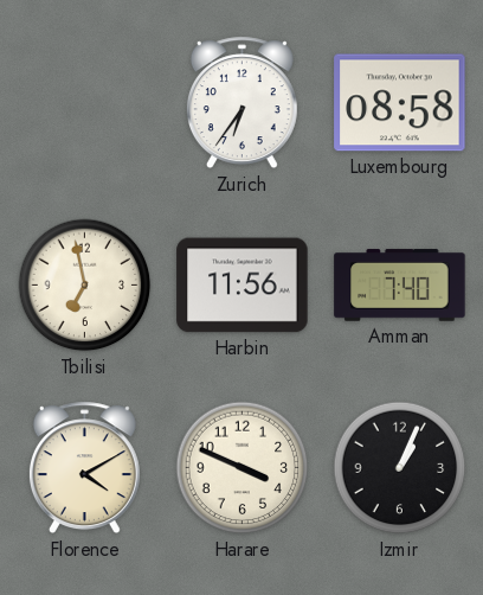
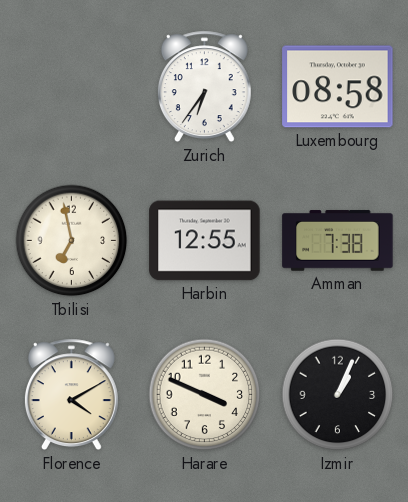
Harbin: 11:56 -> 12:55 (205, 241)
Amman: 7:40 -> 7:38 (338, 241)
